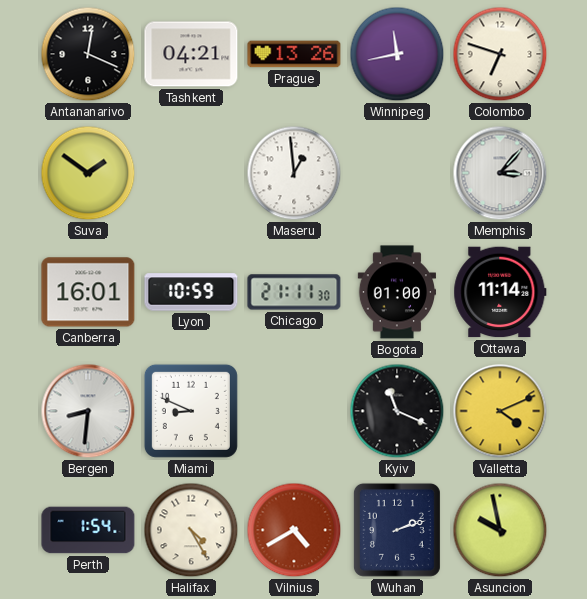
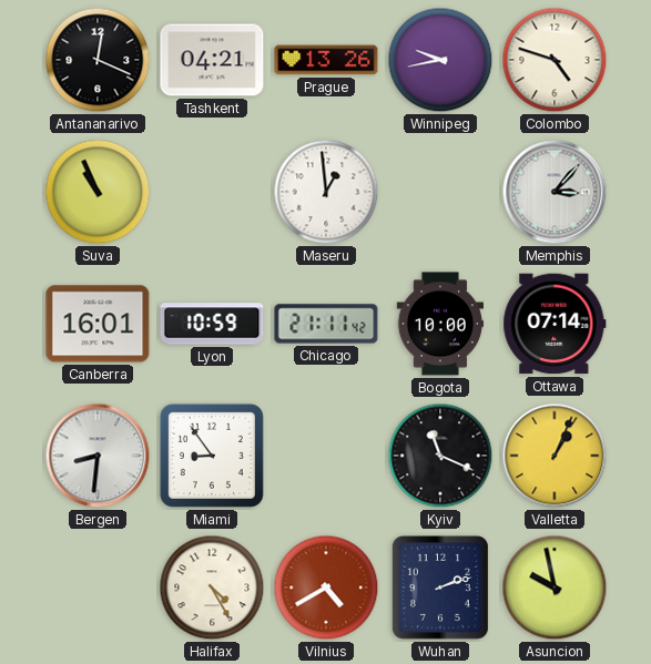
Winnipeg: 11:43 -> 9:43 (440, 60)
Colombo: 6:48 -> 4:48 (555, 60)
Suva: 1:51 -> 10:56 (98, 192)
Chicago: 21:11:30 -> 21:11:42 (326, 324)
Bogota: 01:00 -> 10:00 (439, 324)
Ottawa: 11:14 -> 07:14 (555, 324)
Miami: 8:49 -> 8:54 (212, 456)
Valletta: 4:11 -> 1:04 (555, 456)
Perth: 1:54 -> none (88, 530)
